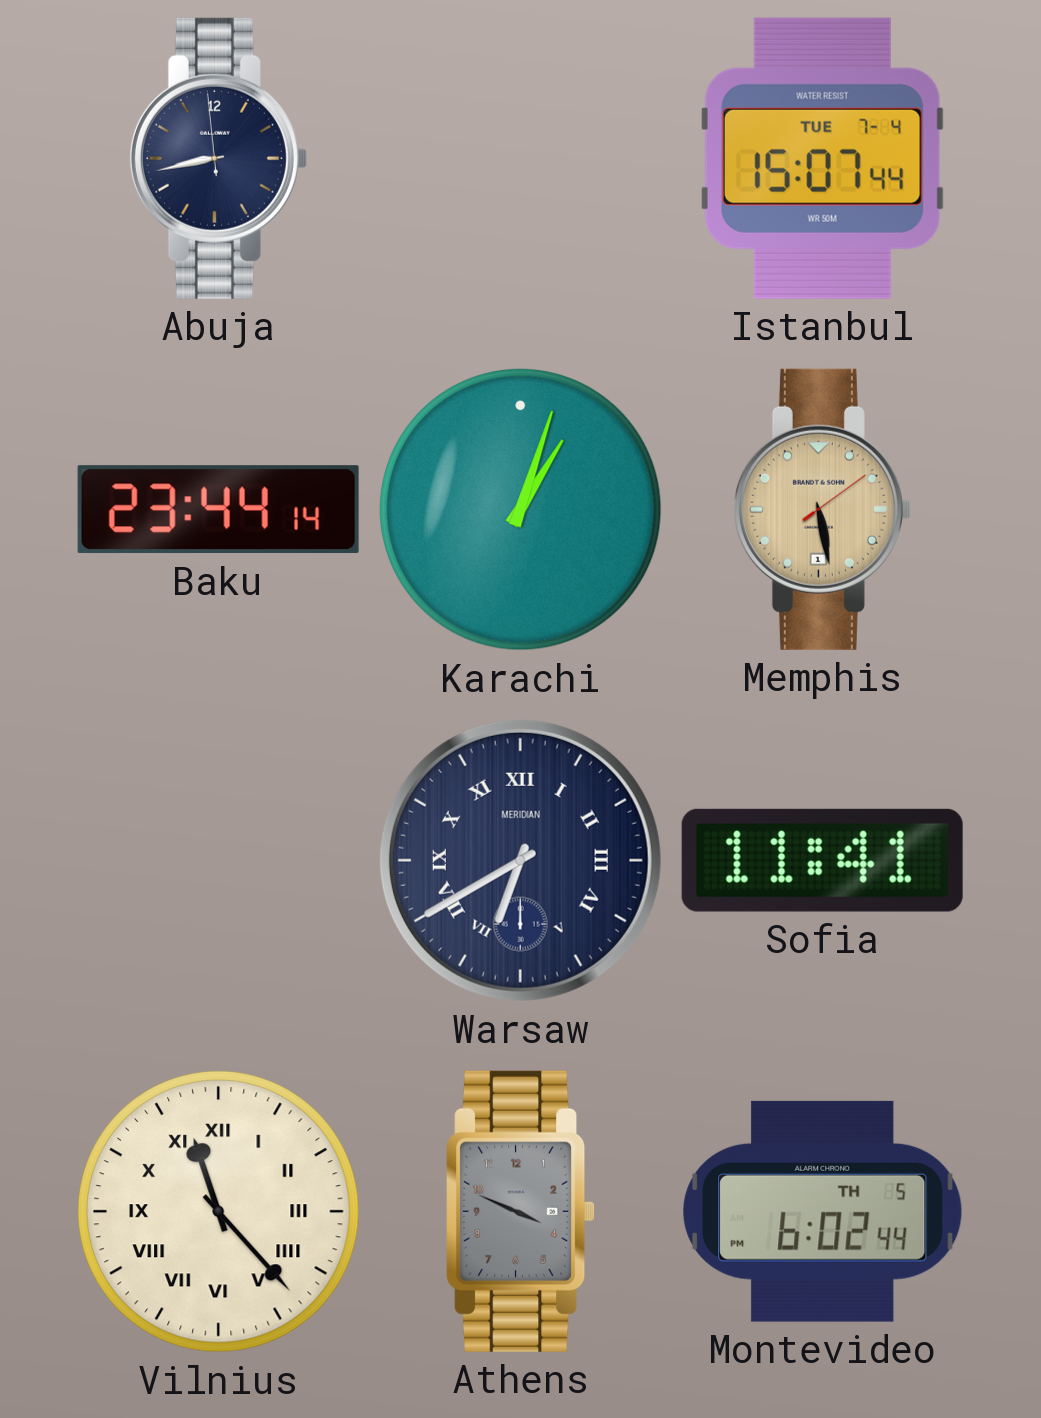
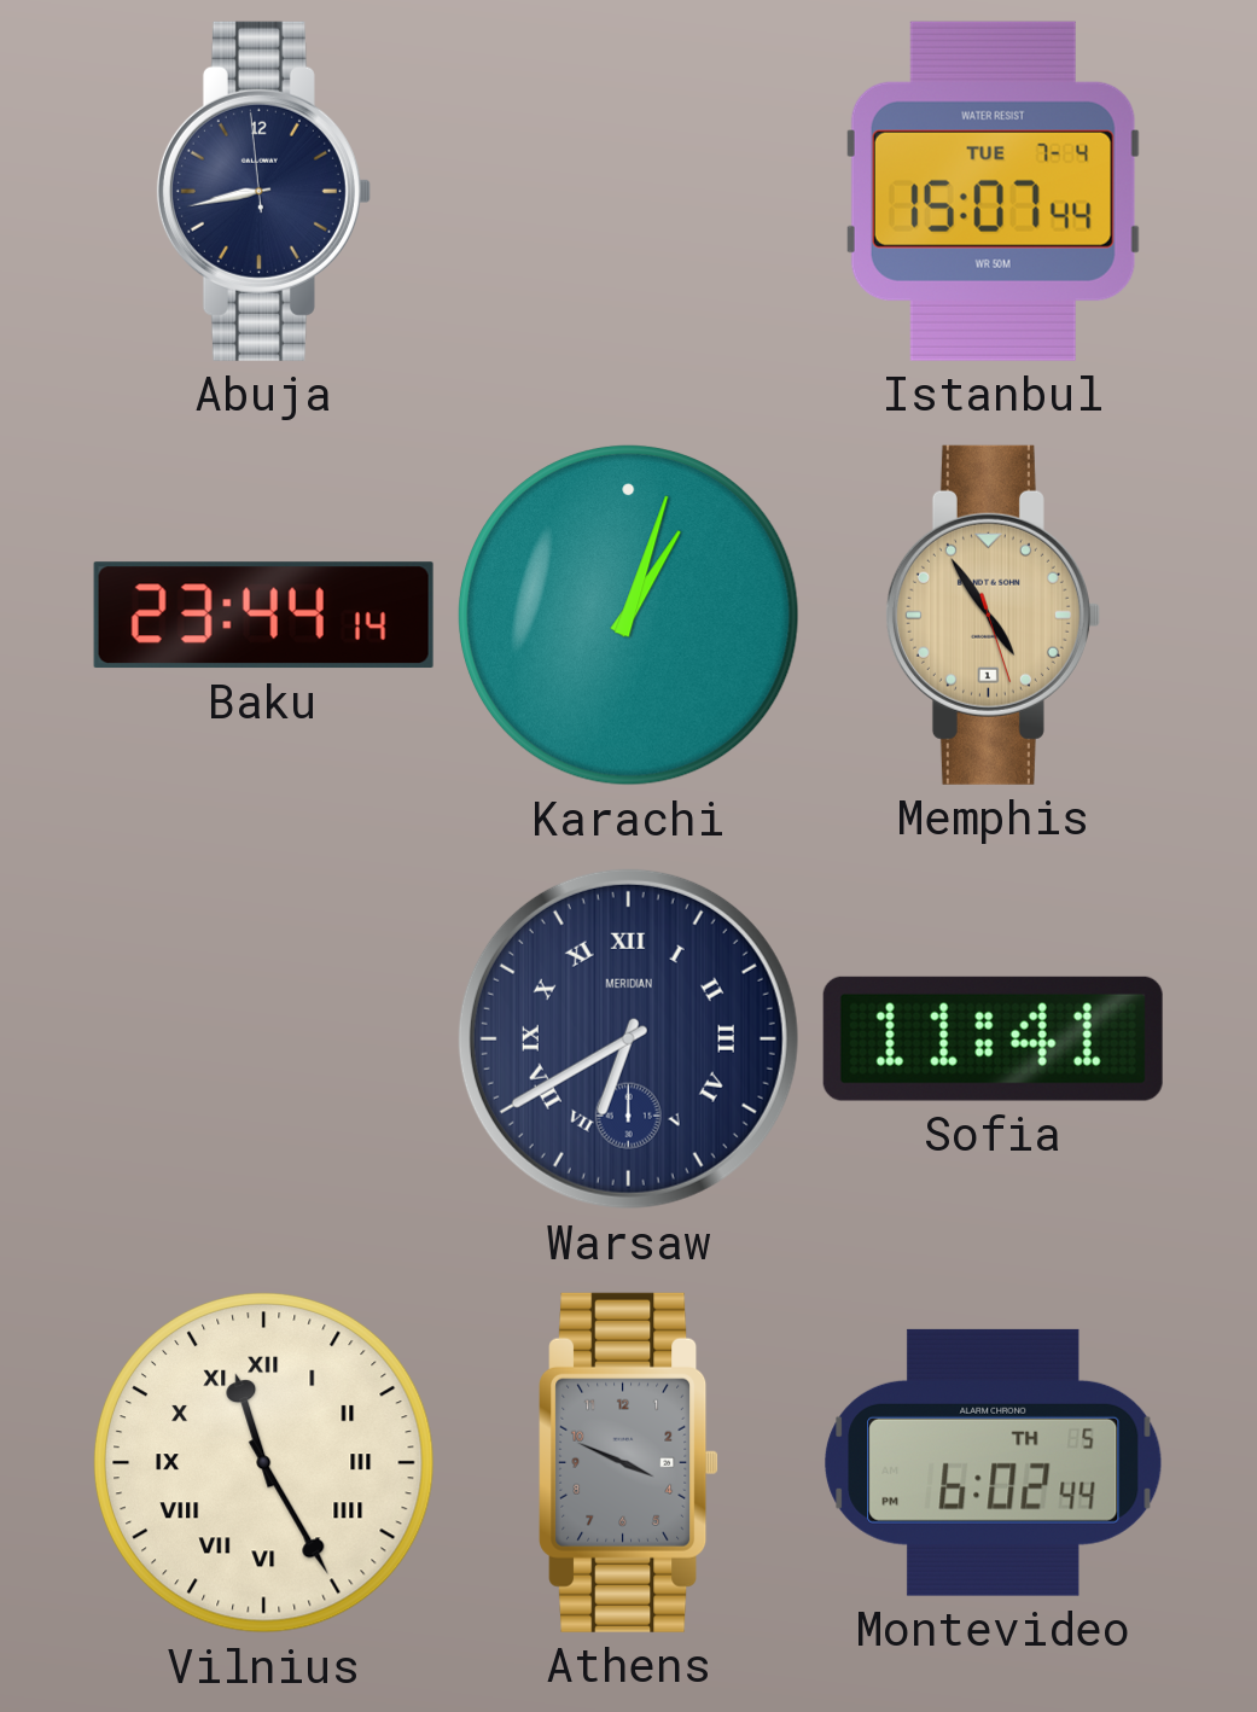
Memphis: 5:28 -> 4:54 (993, 615)
Vilnius: 11:23 -> 11:25 (263, 1462)
